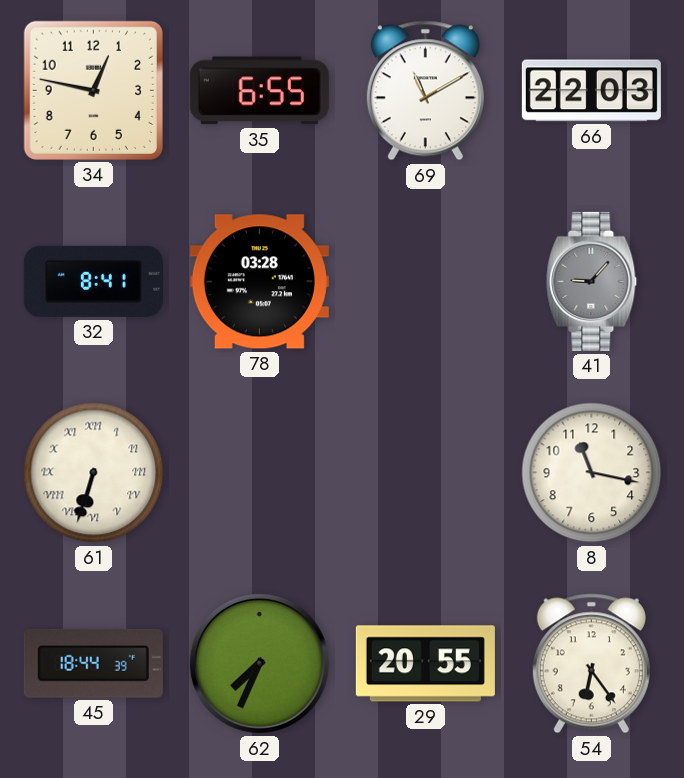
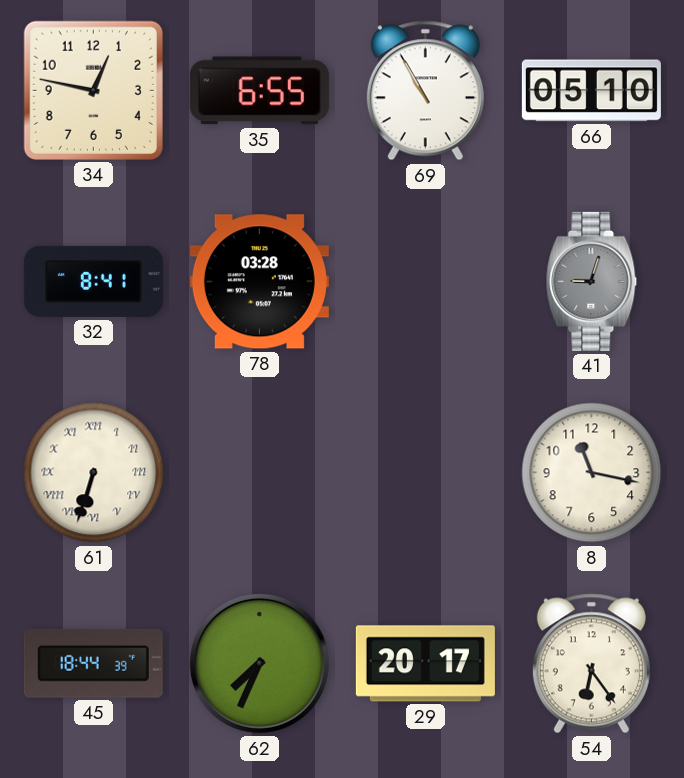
69: 11:10 -> 10:55 (425, 91)
66: 22:03 -> 05:10 (591, 91)
41: 9:07 -> 9:03 (592, 281)
29: 20:55 -> 20:17 (425, 664)
